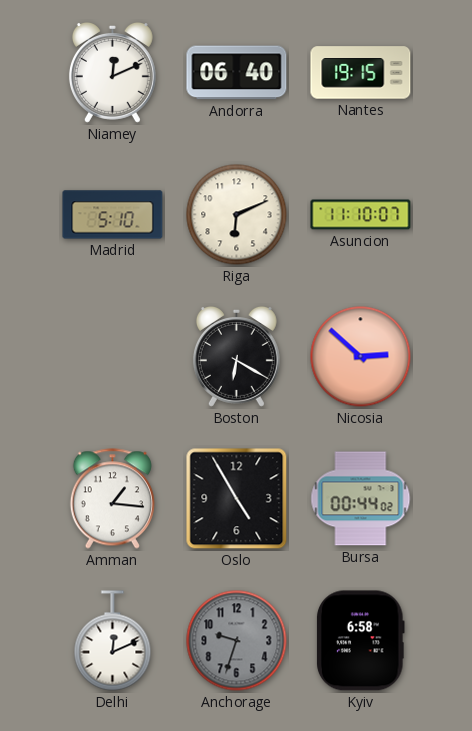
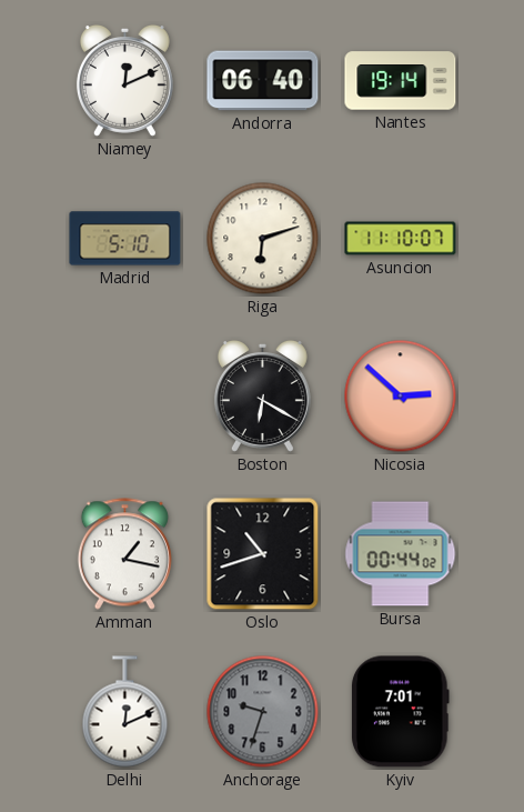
Nantes: 19:15 -> 19:14 (401, 81)
Riga: 6:11 -> 6:12 (263, 239)
Amman: 1:16 -> 1:17 (124, 554)
Oslo: 4:55 -> 10:42 (263, 554)
Kyiv: 6:58 -> 7:01 (401, 712)
